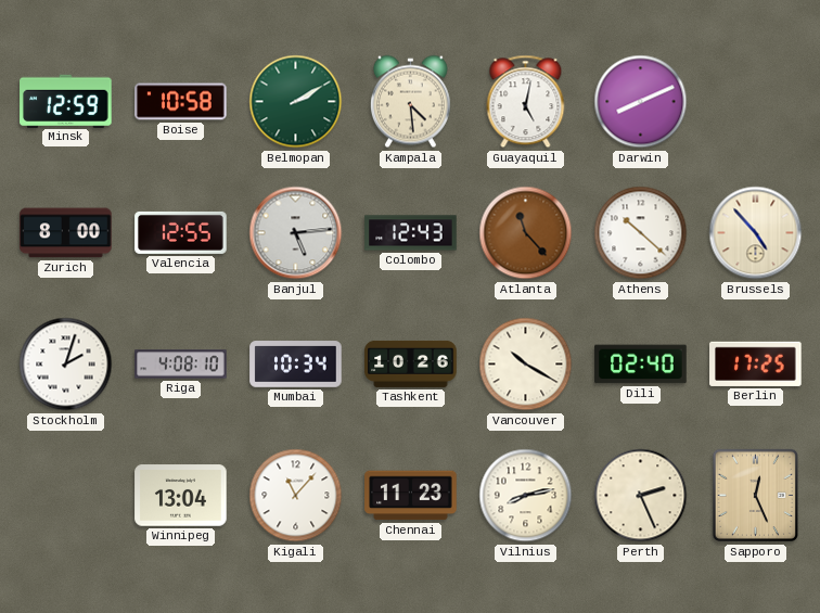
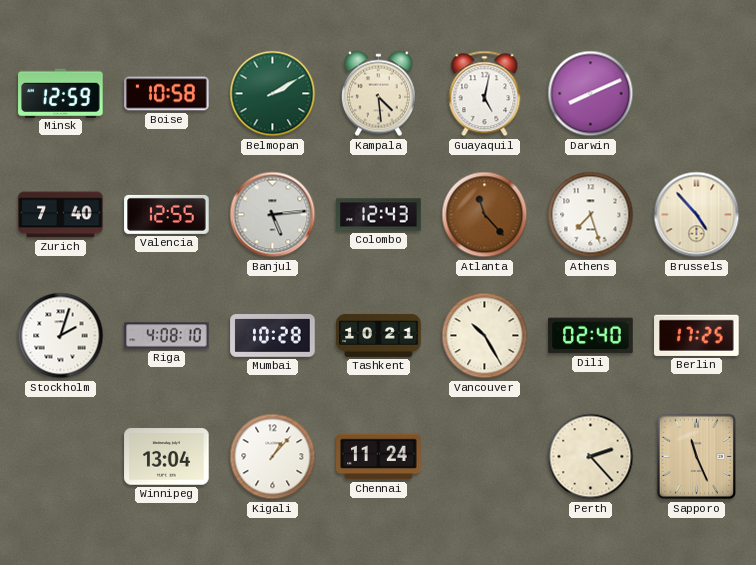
Zurich: 8:00 -> 7:40 (61, 215)
Athens: 10:22 -> 7:27 (591, 215)
Mumbai: 10:34 -> 10:28 (273, 336)
Tashkent: 10:26 -> 10:21 (379, 335)
Vancouver: 10:20 -> 10:25 (485, 336)
Kigali: 11:07 -> 1:07 (273, 457)
Chennai: 11:23 -> 11:24 (379, 457)
Vilnius: 8:13 -> none (526, 496)
Perth: 2:26 -> 2:23 (591, 457)
Sapporo: 12:26 -> 11:26 (696, 457)
